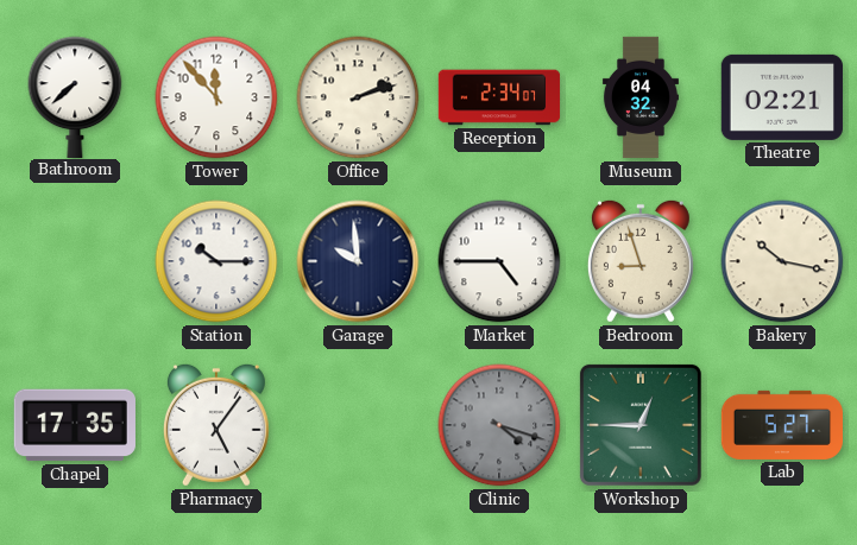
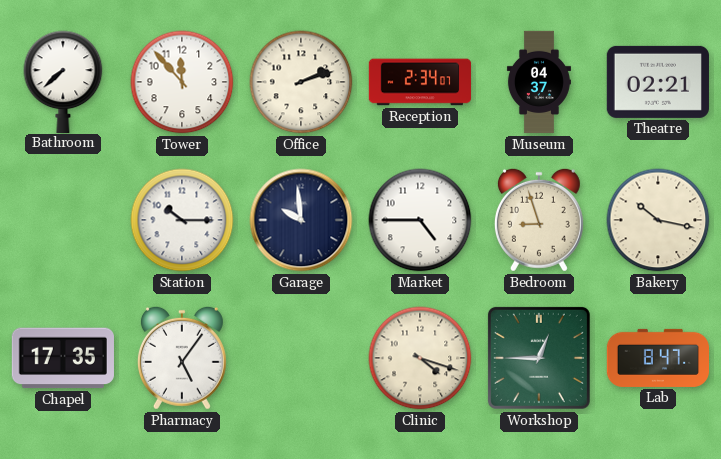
Museum: 04:32 -> 04:37 (539, 82)
Clinic dial: grey -> cream (420, 358)
Lab: 5:27 -> 8:47 (657, 358)
